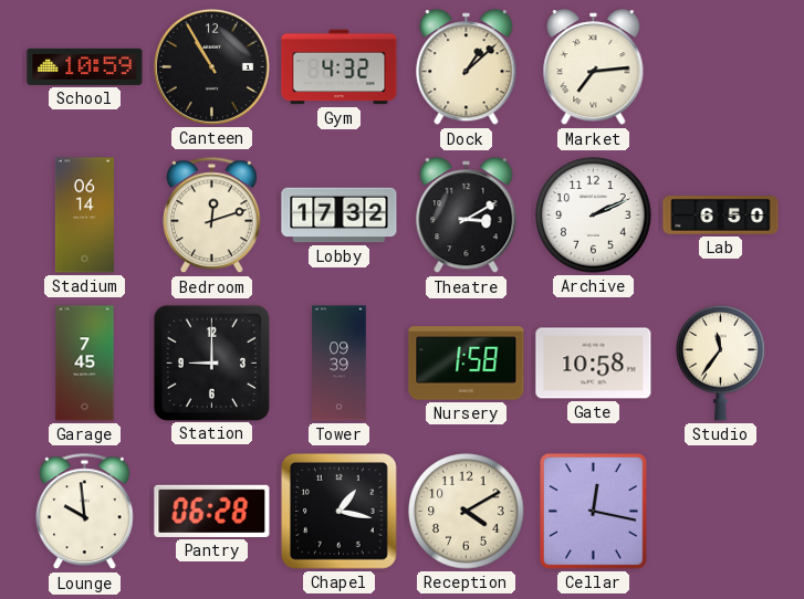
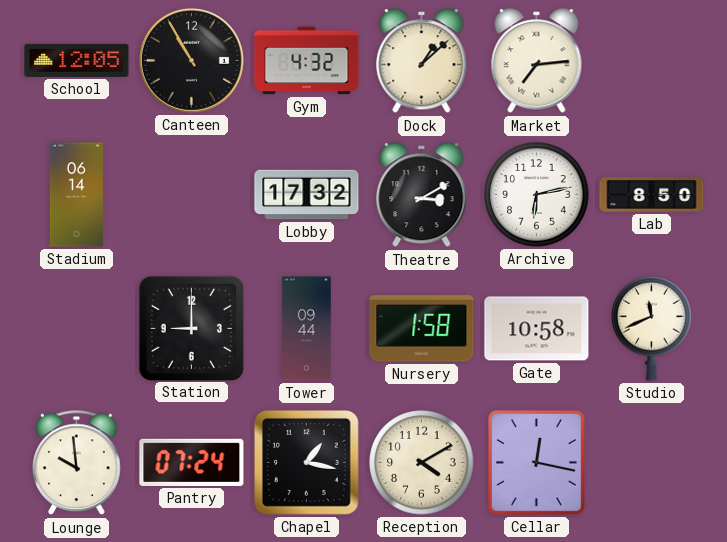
School: 10:59 -> 12:05 (77, 60)
Bedroom: 12:12 -> none (212, 216)
Archive: 2:11 -> 6:13 (537, 195)
Lab: 6:50 -> 8:50 (652, 195)
Garage: 7:45 -> none (85, 364)
Tower: 09:39 -> 09:44 (307, 329)
Studio: 11:36 -> 11:41 (652, 328)
Pantry: 06:28 -> 07:24 (192, 462)
